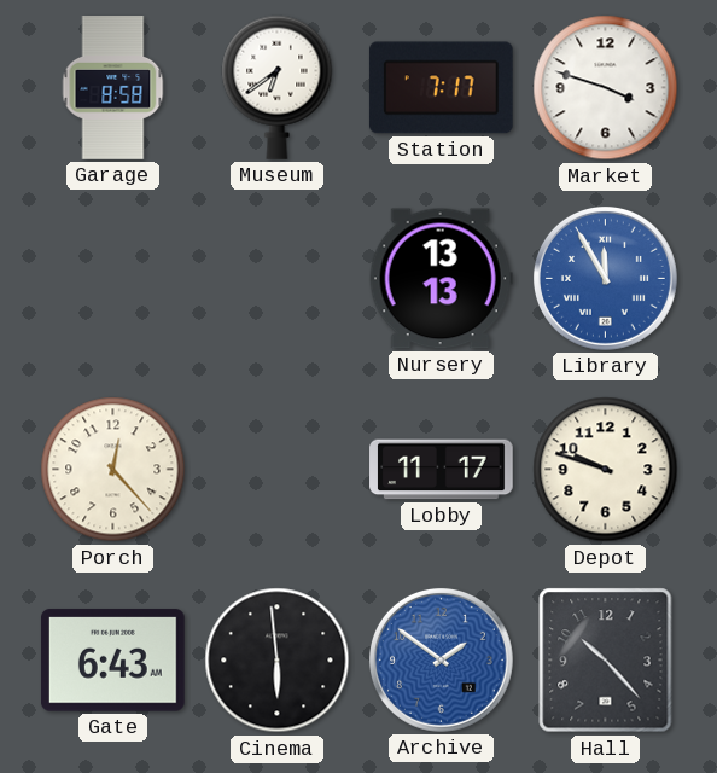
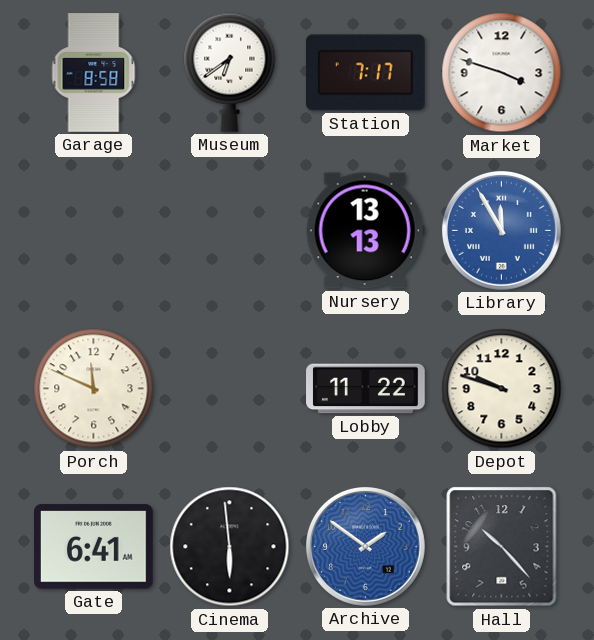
Porch: 12:23 -> 11:49 (94, 389)
Lobby: 11:17 -> 11:22 (366, 389)
Gate: 6:43 -> 6:41 (94, 547)
